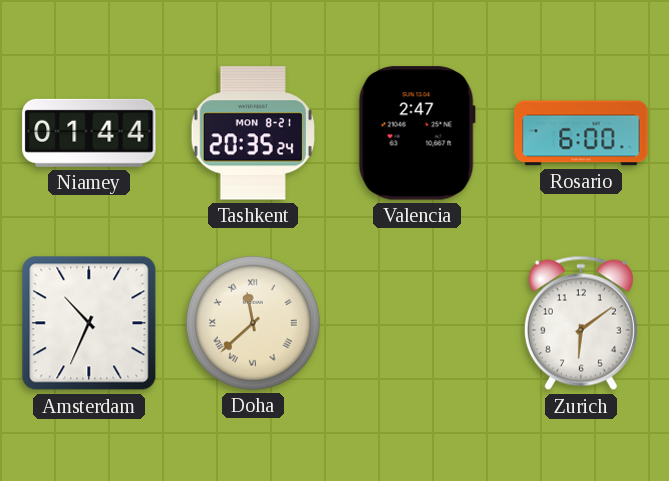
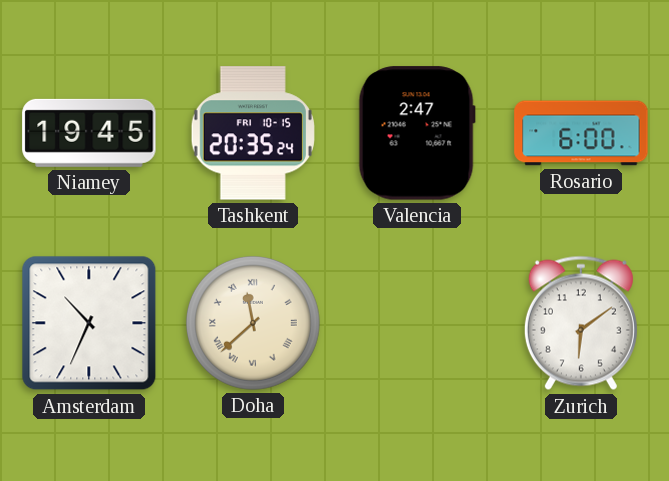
Niamey: 01:44 -> 19:45 (89, 133)
Tashkent date: MON 8-21 -> FRI 10-15 (253, 133)
